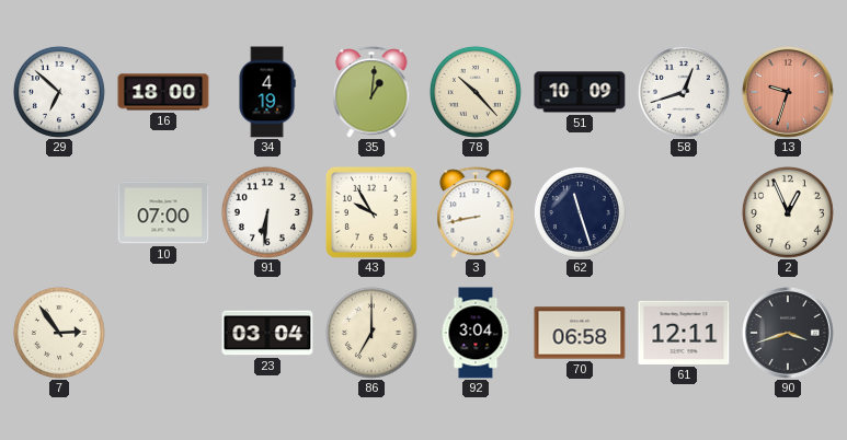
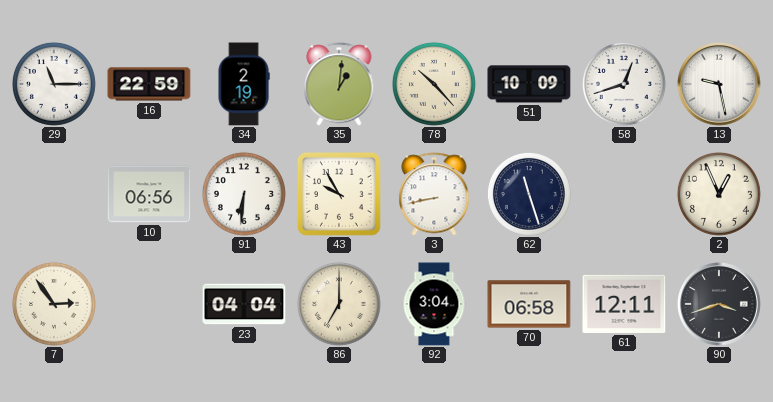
29: 6:52 -> 11:15 (54, 84)
16: 18:00 -> 22:59 (149, 84)
34: 4:19 -> 2:19 (244, 84)
13: 9:33 -> 9:28 (720, 85)
13 dial: salmon -> white (720, 85)
10: 07:00 -> 06:56 (149, 194)
23: 03:04 -> 04:04 (244, 304)
